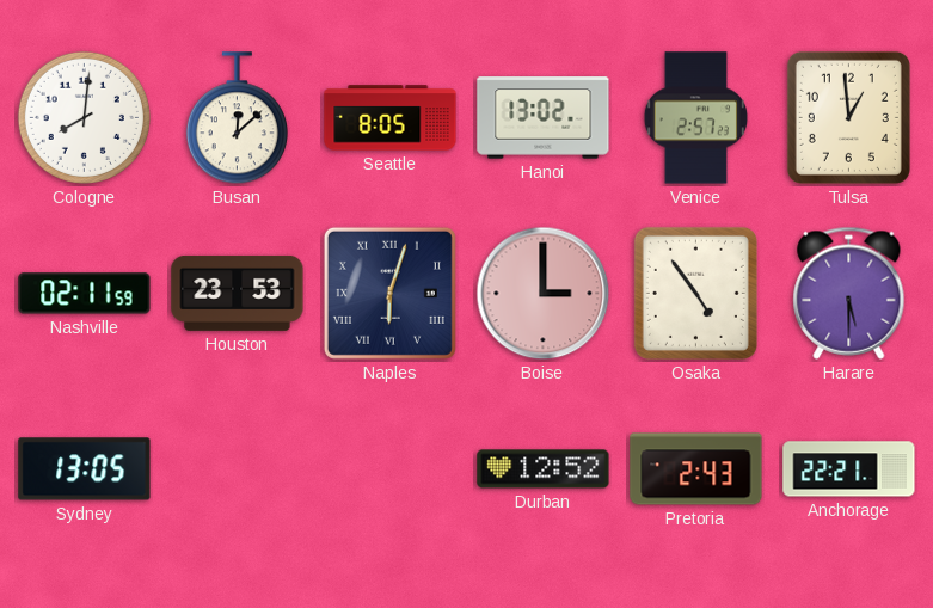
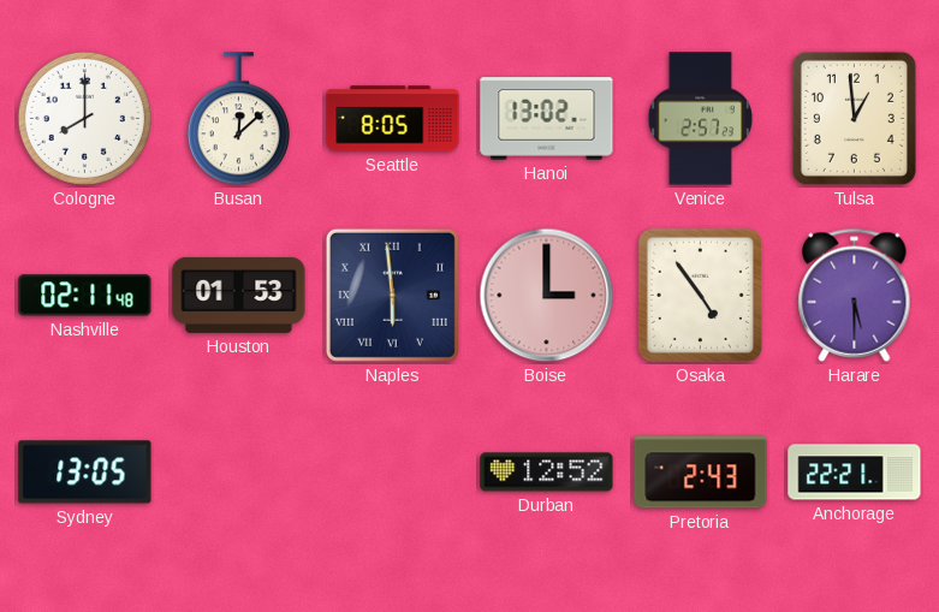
Cologne: 8:01 -> 8:00 (84, 118)
Nashville: 02:11:59 -> 02:11:48 (85, 296)
Houston: 23:53 -> 01:53 (239, 295)
Naples: 6:03 -> 5:59 (392, 295)
